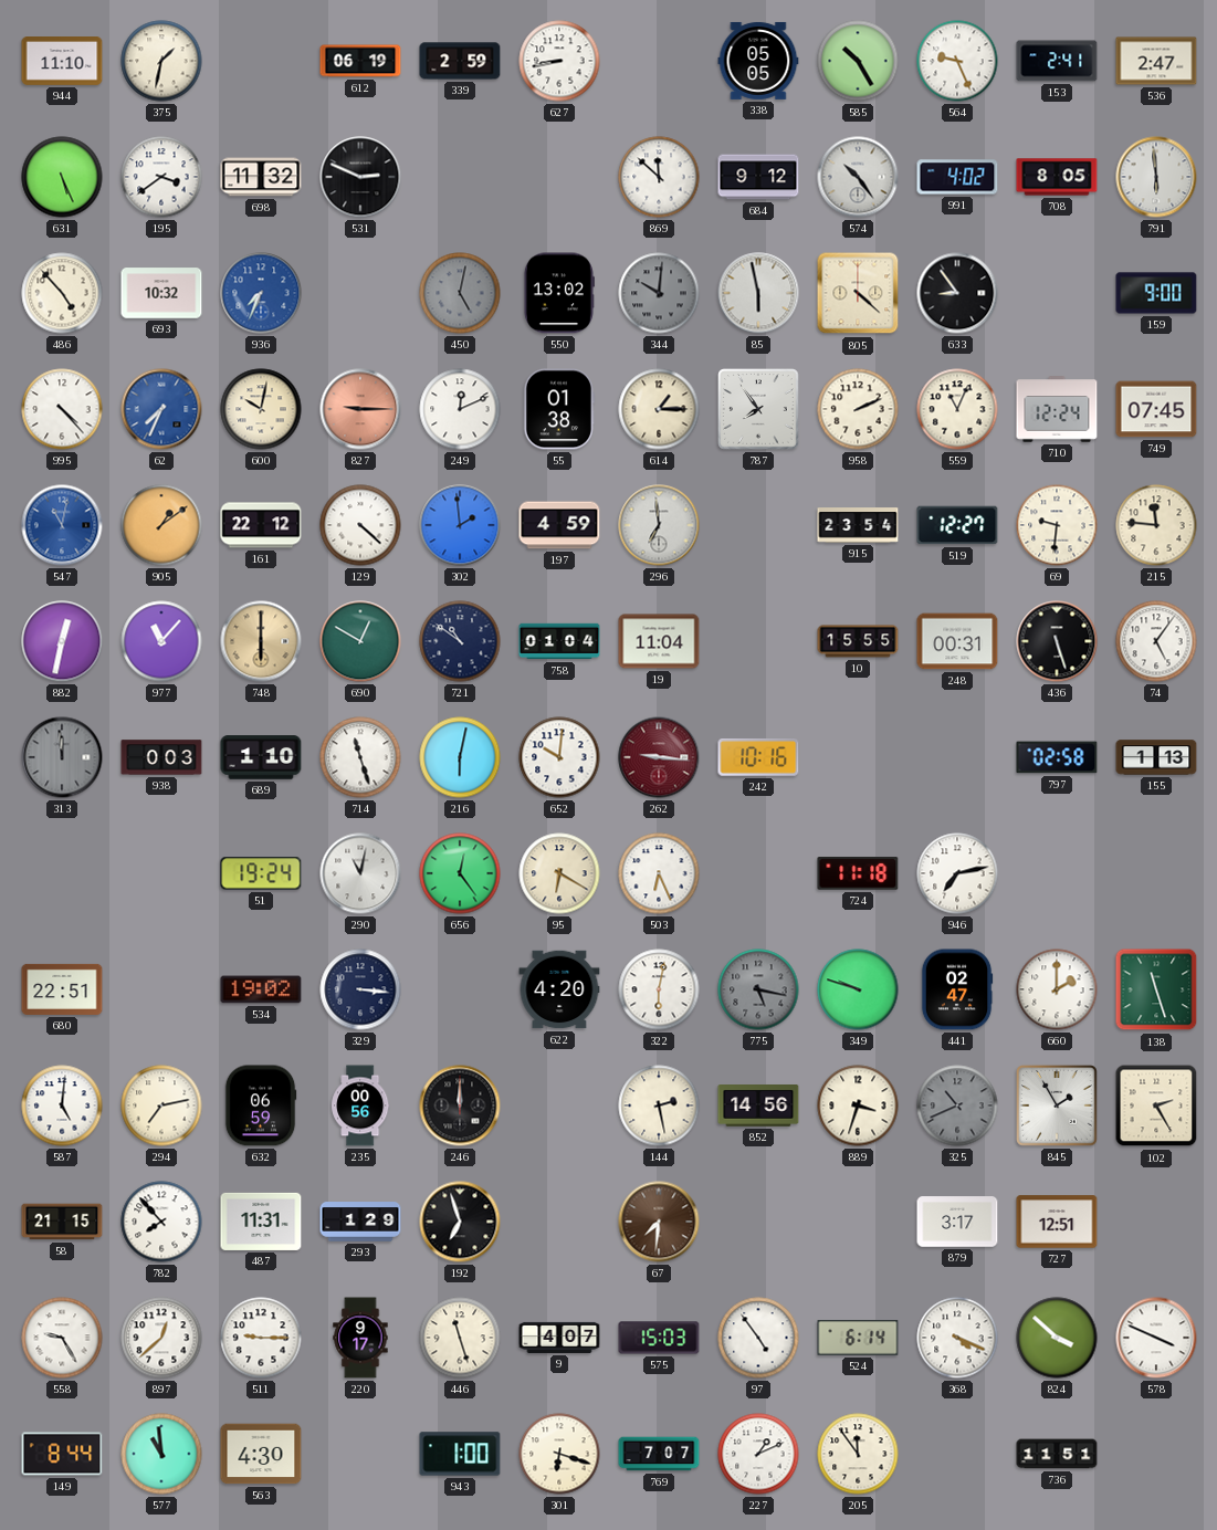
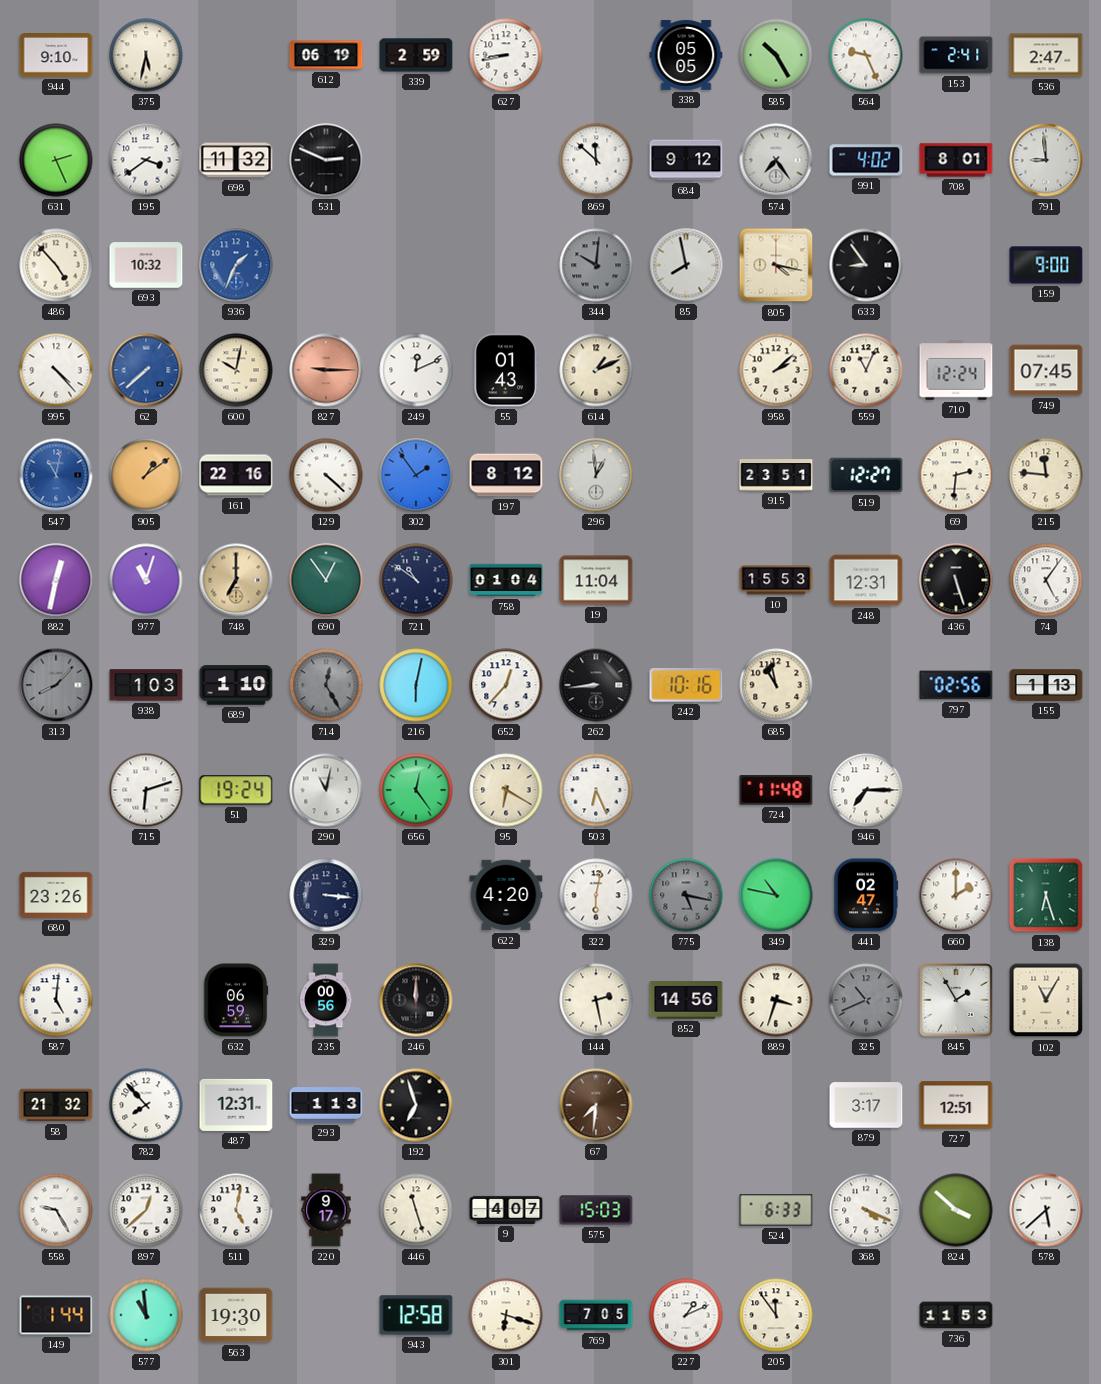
944: 11:10 -> 9:10 (56, 56)
375: 1:32 -> 5:32 (146, 55)
631: 5:26 -> 2:26 (56, 160)
574: 10:24 -> 7:24 (776, 160)
708: 8:05 -> 8:01 (956, 160)
791: 5:59 -> 8:59 (1046, 160)
936: 7:34 -> 1:34 (236, 265)
450: 5:02 -> none (460, 293)
550: 13:02 -> none (558, 293)
85: 5:58 -> 7:58 (686, 265)
805: 4:22 -> 4:17 (776, 265)
62: 7:34 -> 7:38 (146, 370)
55: 01:38 -> 01:43 (505, 370)
614: 1:15 -> 1:11 (596, 370)
787: 7:54 -> none (758, 409)
958: 2:11 -> 2:08 (776, 370)
161: 22:12 -> 22:16 (236, 475)
302: 1:59 -> 1:54 (416, 475)
197: 4:59 -> 8:12 (506, 475)
296: 6:59 -> 12:59 (596, 475)
915: 23:54 -> 23:51 (776, 475)
69: 9:31 -> 2:31 (956, 475)
977: 11:07 -> 11:03 (146, 580)
748: 6:00 -> 7:00 (236, 580)
690: 12:50 -> 12:54 (326, 580)
10: 15:55 -> 15:53 (776, 580)
248: 00:31 -> 12:31 (866, 580)
313: 11:59 -> 8:07 (56, 685)
938: 0:03 -> 1:03 (146, 685)
714: 11:27 -> 12:25 (326, 685)
714 dial: white -> grey (326, 685)
652: 10:01 -> 12:37 (506, 685)
262: 9:16 -> 8:44 (596, 685)
262 dial: burgundy -> black (596, 685)
685: none -> 10:58 (776, 685)
797: 02:58 -> 02:56 (956, 685)
715: none -> 6:12 (146, 790)
724: 11:18 -> 11:48 (776, 790)
946: 7:13 -> 7:15 (866, 790)
680: 22:51 -> 23:26 (56, 895)
534: 19:02 -> none (261, 989)
349: 9:48 -> 10:47 (776, 895)
138: 11:27 -> 6:27 (1046, 895)
294: 7:13 -> none (161, 1105)
102: 2:25 -> 11:05 (1046, 1000)
58: 21:15 -> 21:32 (56, 1105)
487: 11:31 -> 12:31 (236, 1105)
293: 1:29 -> 1:13 (326, 1105)
511: 9:15 -> 5:02 (236, 1210)
97: 4:54 -> none (758, 1338)
524: 6:14 -> 6:33 (776, 1210)
578: 3:49 -> 5:38 (1046, 1210)
149: 8:44 -> 1:44 (56, 1315)
563: 4:30 -> 19:30 (236, 1315)
943: 1:00 -> 12:58 (416, 1315)
769: 7:07 -> 7:05 (596, 1315)
736: 11:51 -> 11:53 (956, 1315)
